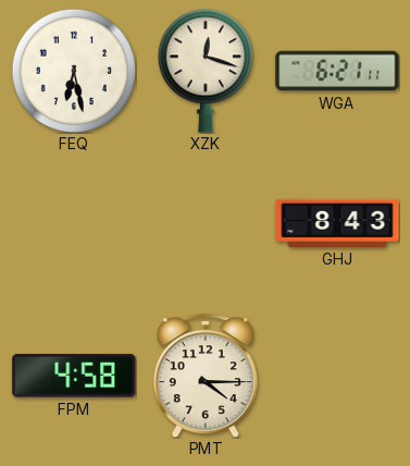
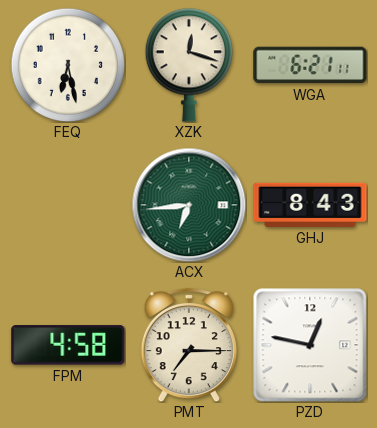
ACX: none -> 6:44 (189, 205)
PMT: 4:15 -> 7:15 (189, 345)
PZD: none -> 12:47 (310, 345)
